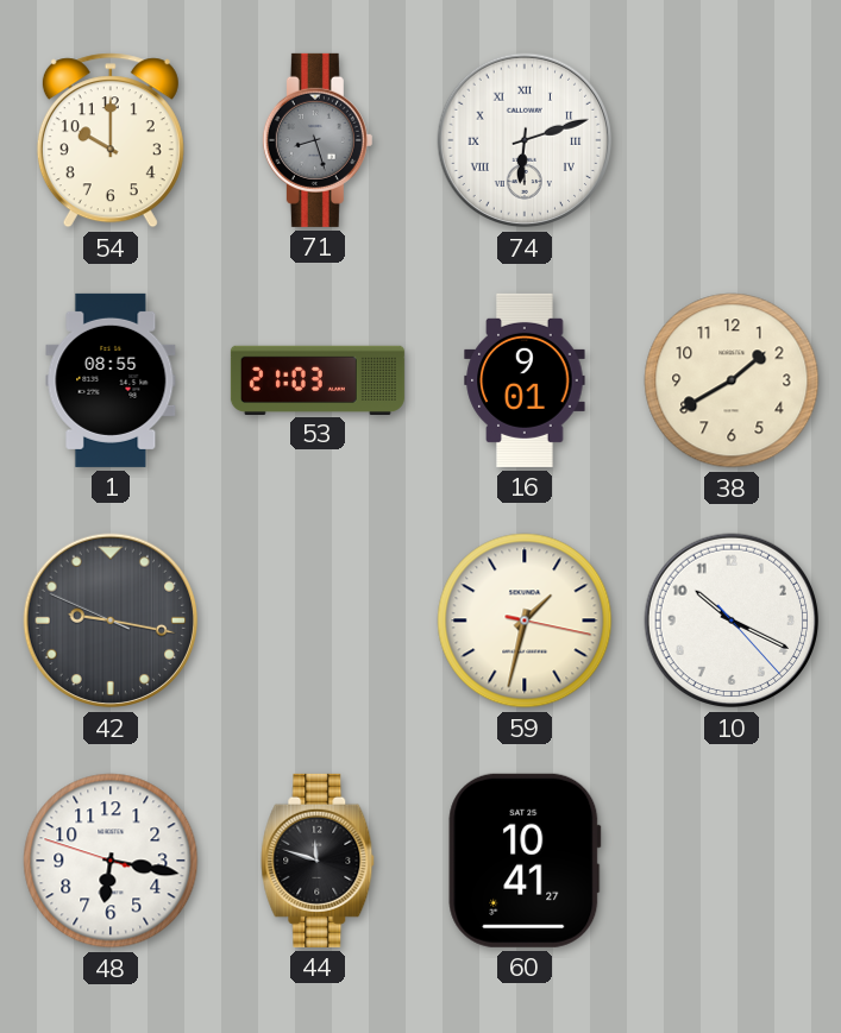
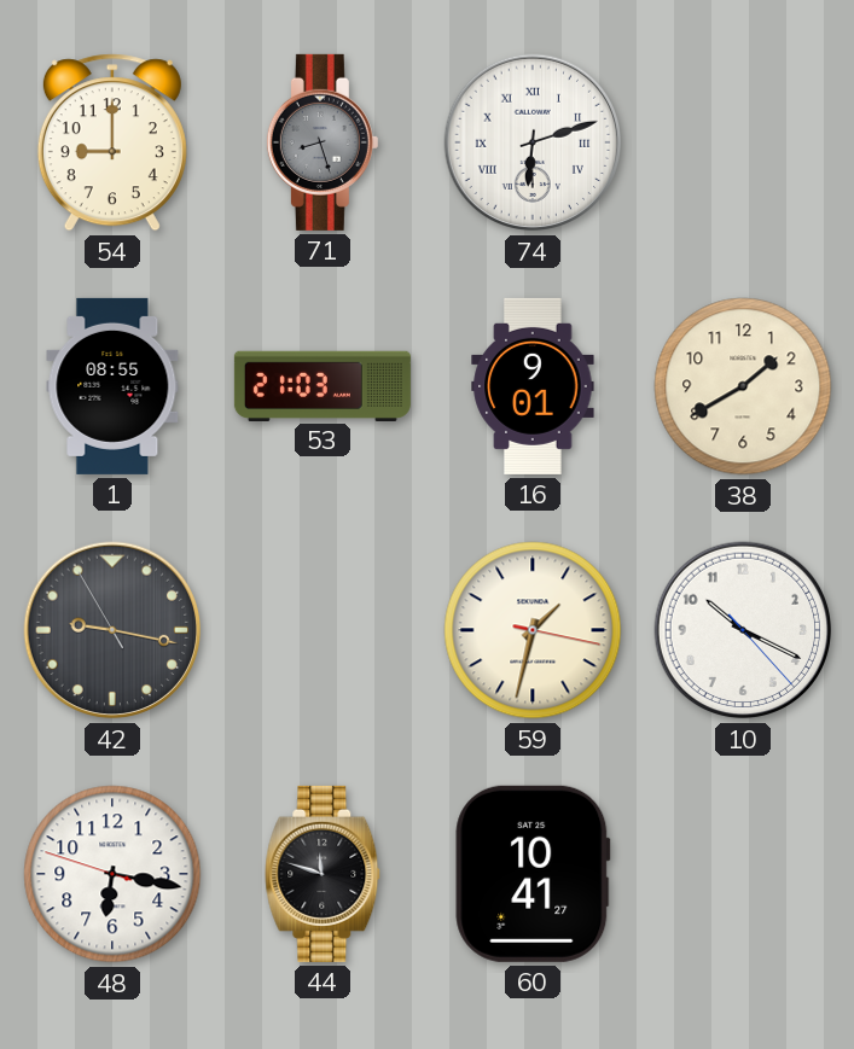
54: 10:00 -> 9:00 (112, 142)
42: 9:16:49 -> 9:16:55 (112, 630)
